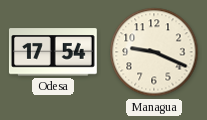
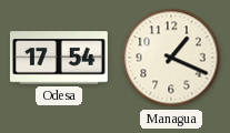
Managua: 9:19 -> 1:19 (171, 58)
